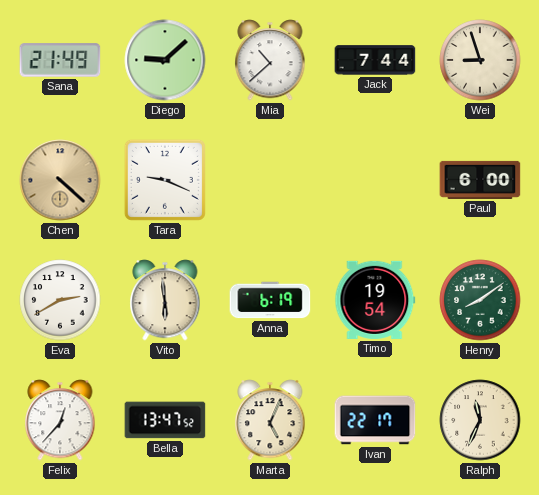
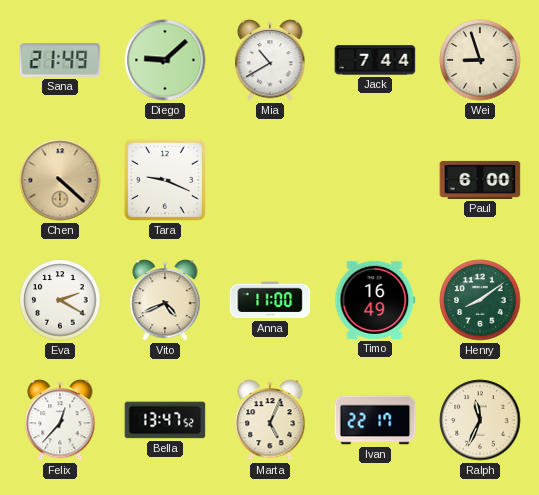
Mia: 10:38 -> 10:40 (270, 60)
Eva: 2:40 -> 2:20 (60, 300)
Vito: 5:59 -> 4:41 (165, 300)
Anna: 6:19 -> 11:00 (270, 300)
Timo: 19:54 -> 16:49 (375, 300)
